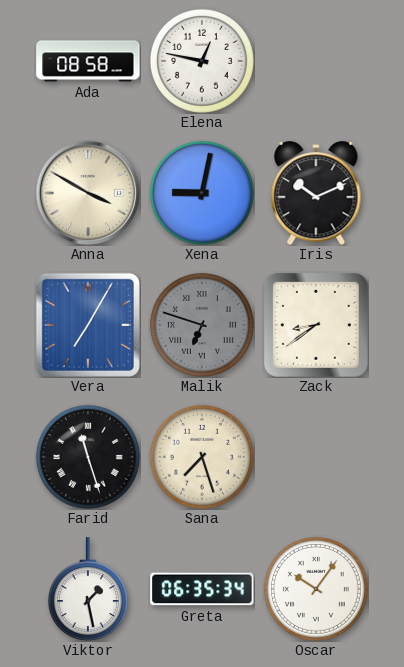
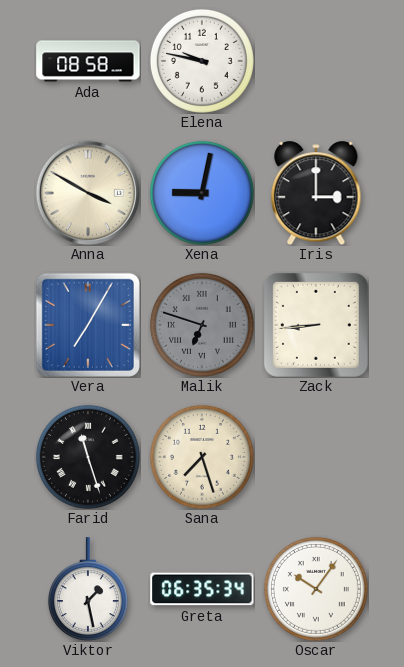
Elena: 12:47 -> 9:47 (202, 61)
Iris: 10:11 -> 3:00 (316, 193)
Zack: 8:39 -> 8:44 (316, 325)
